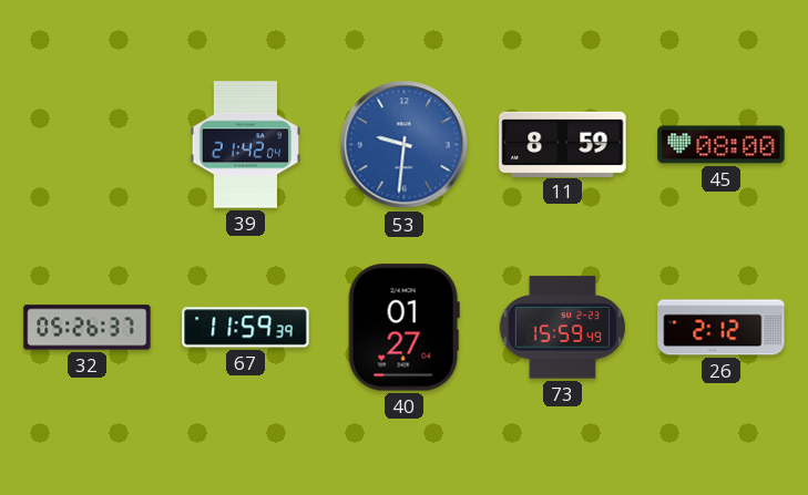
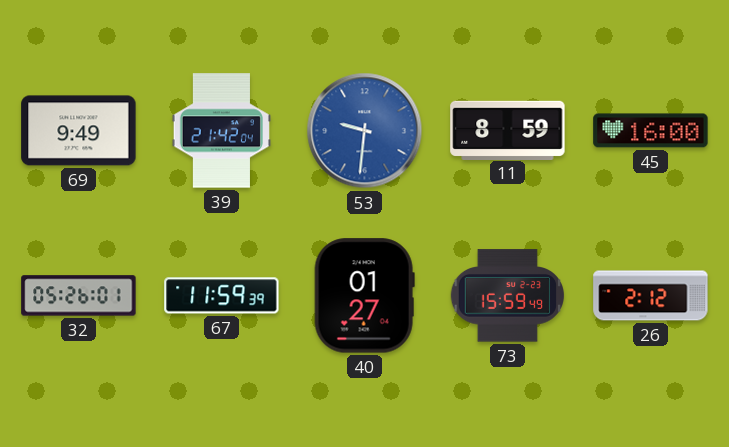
69: none -> 9:49 (79, 131)
45: 08:00 -> 16:00 (651, 131)
32: 05:26:37 -> 05:26:01 (79, 296)
